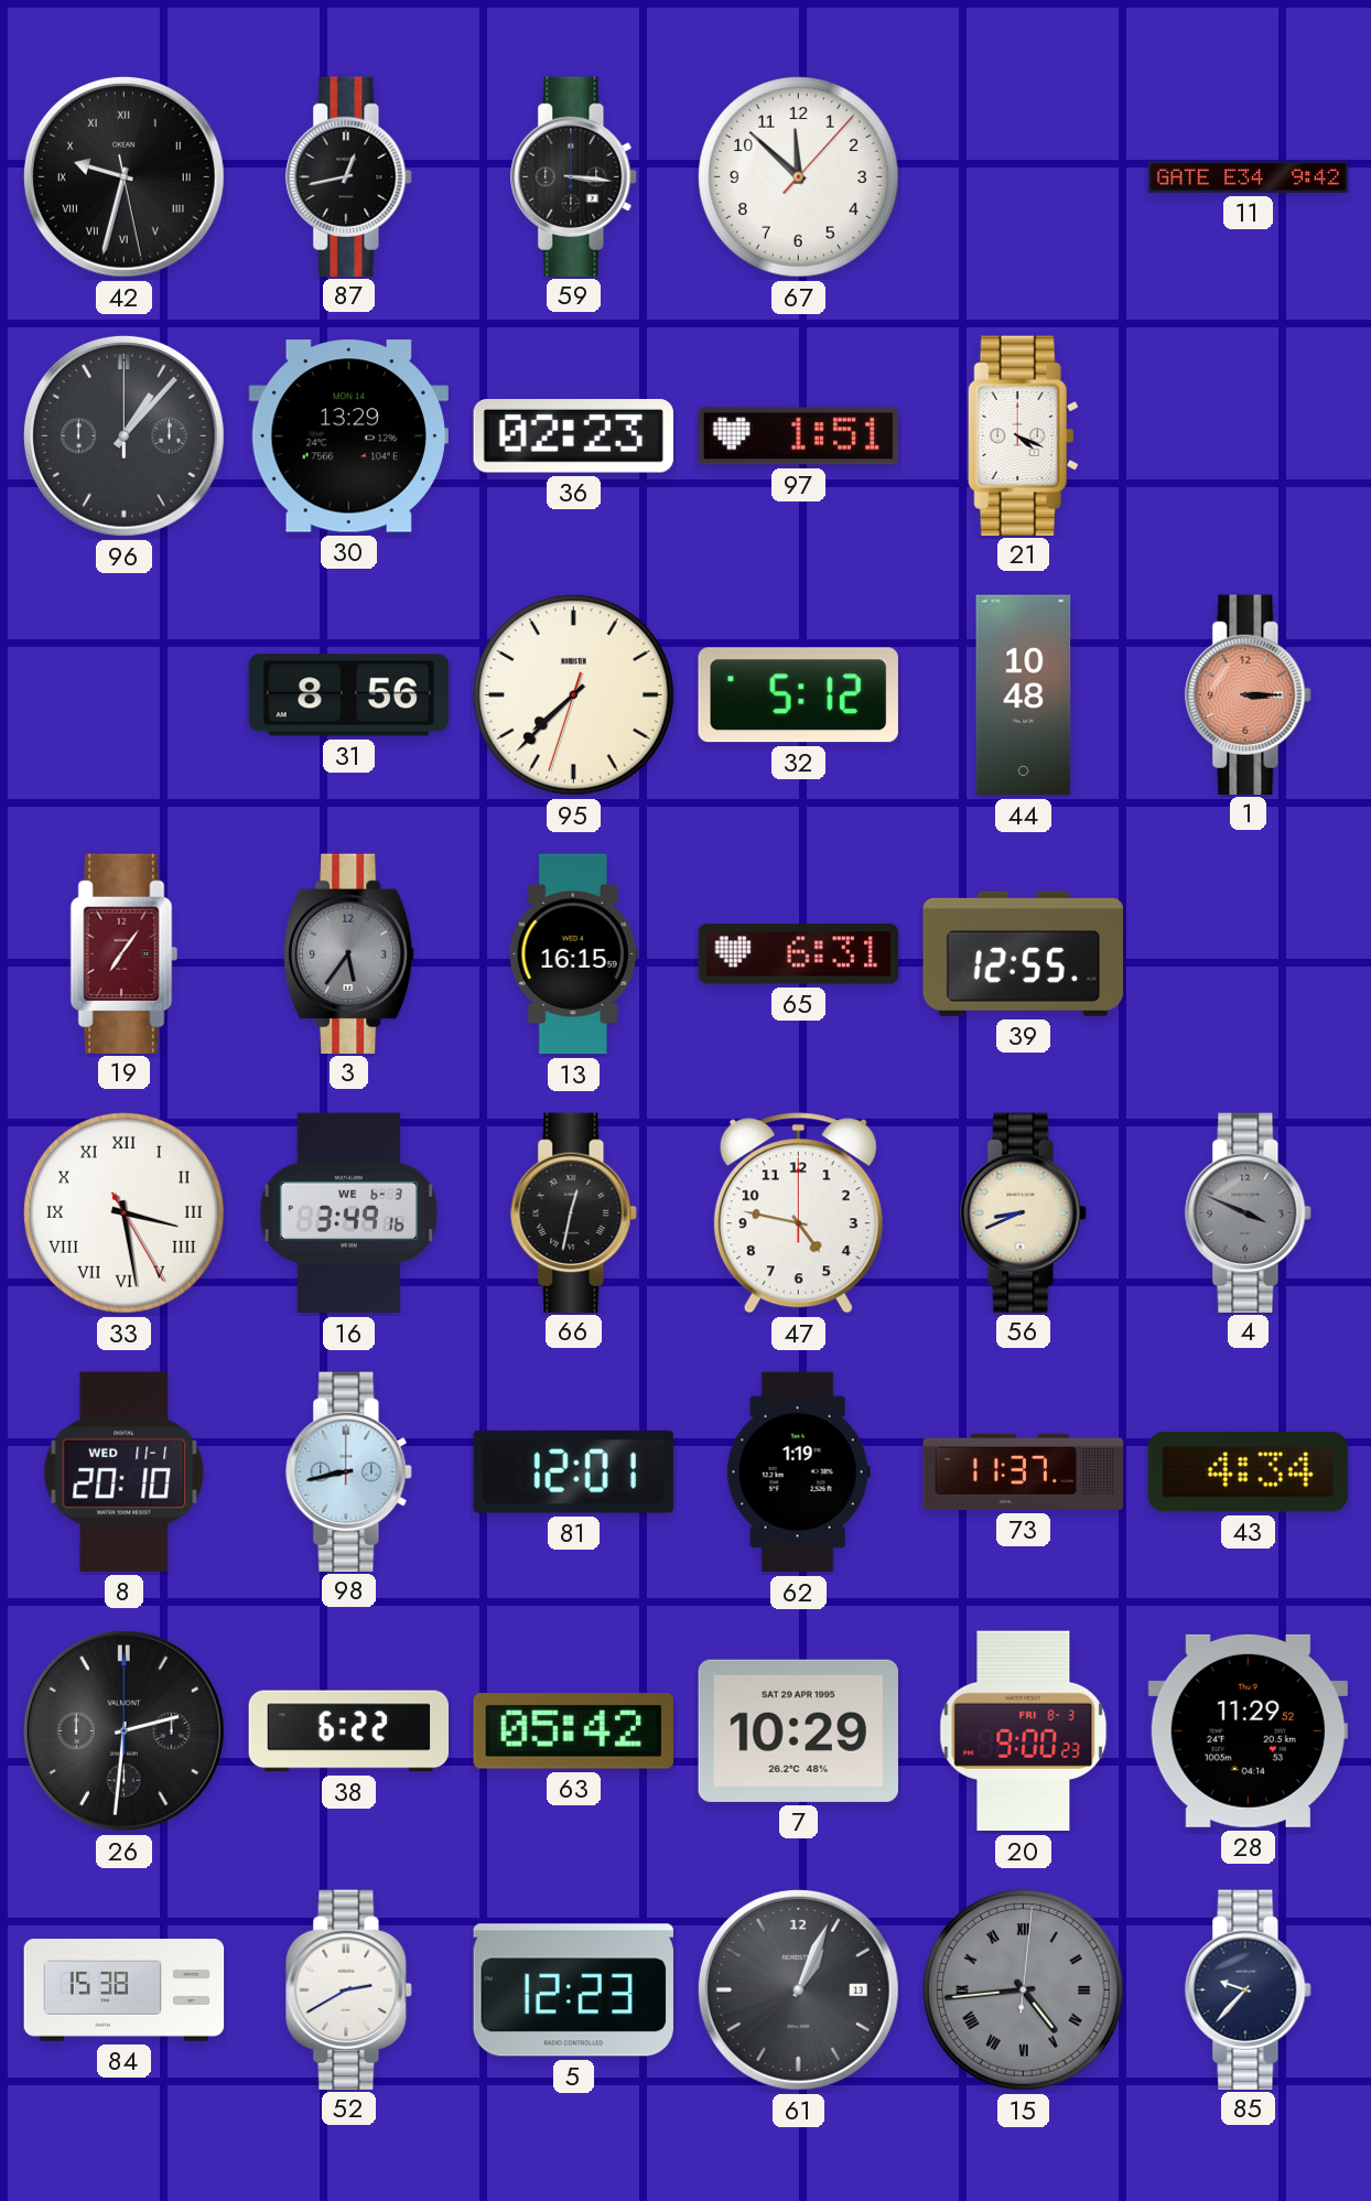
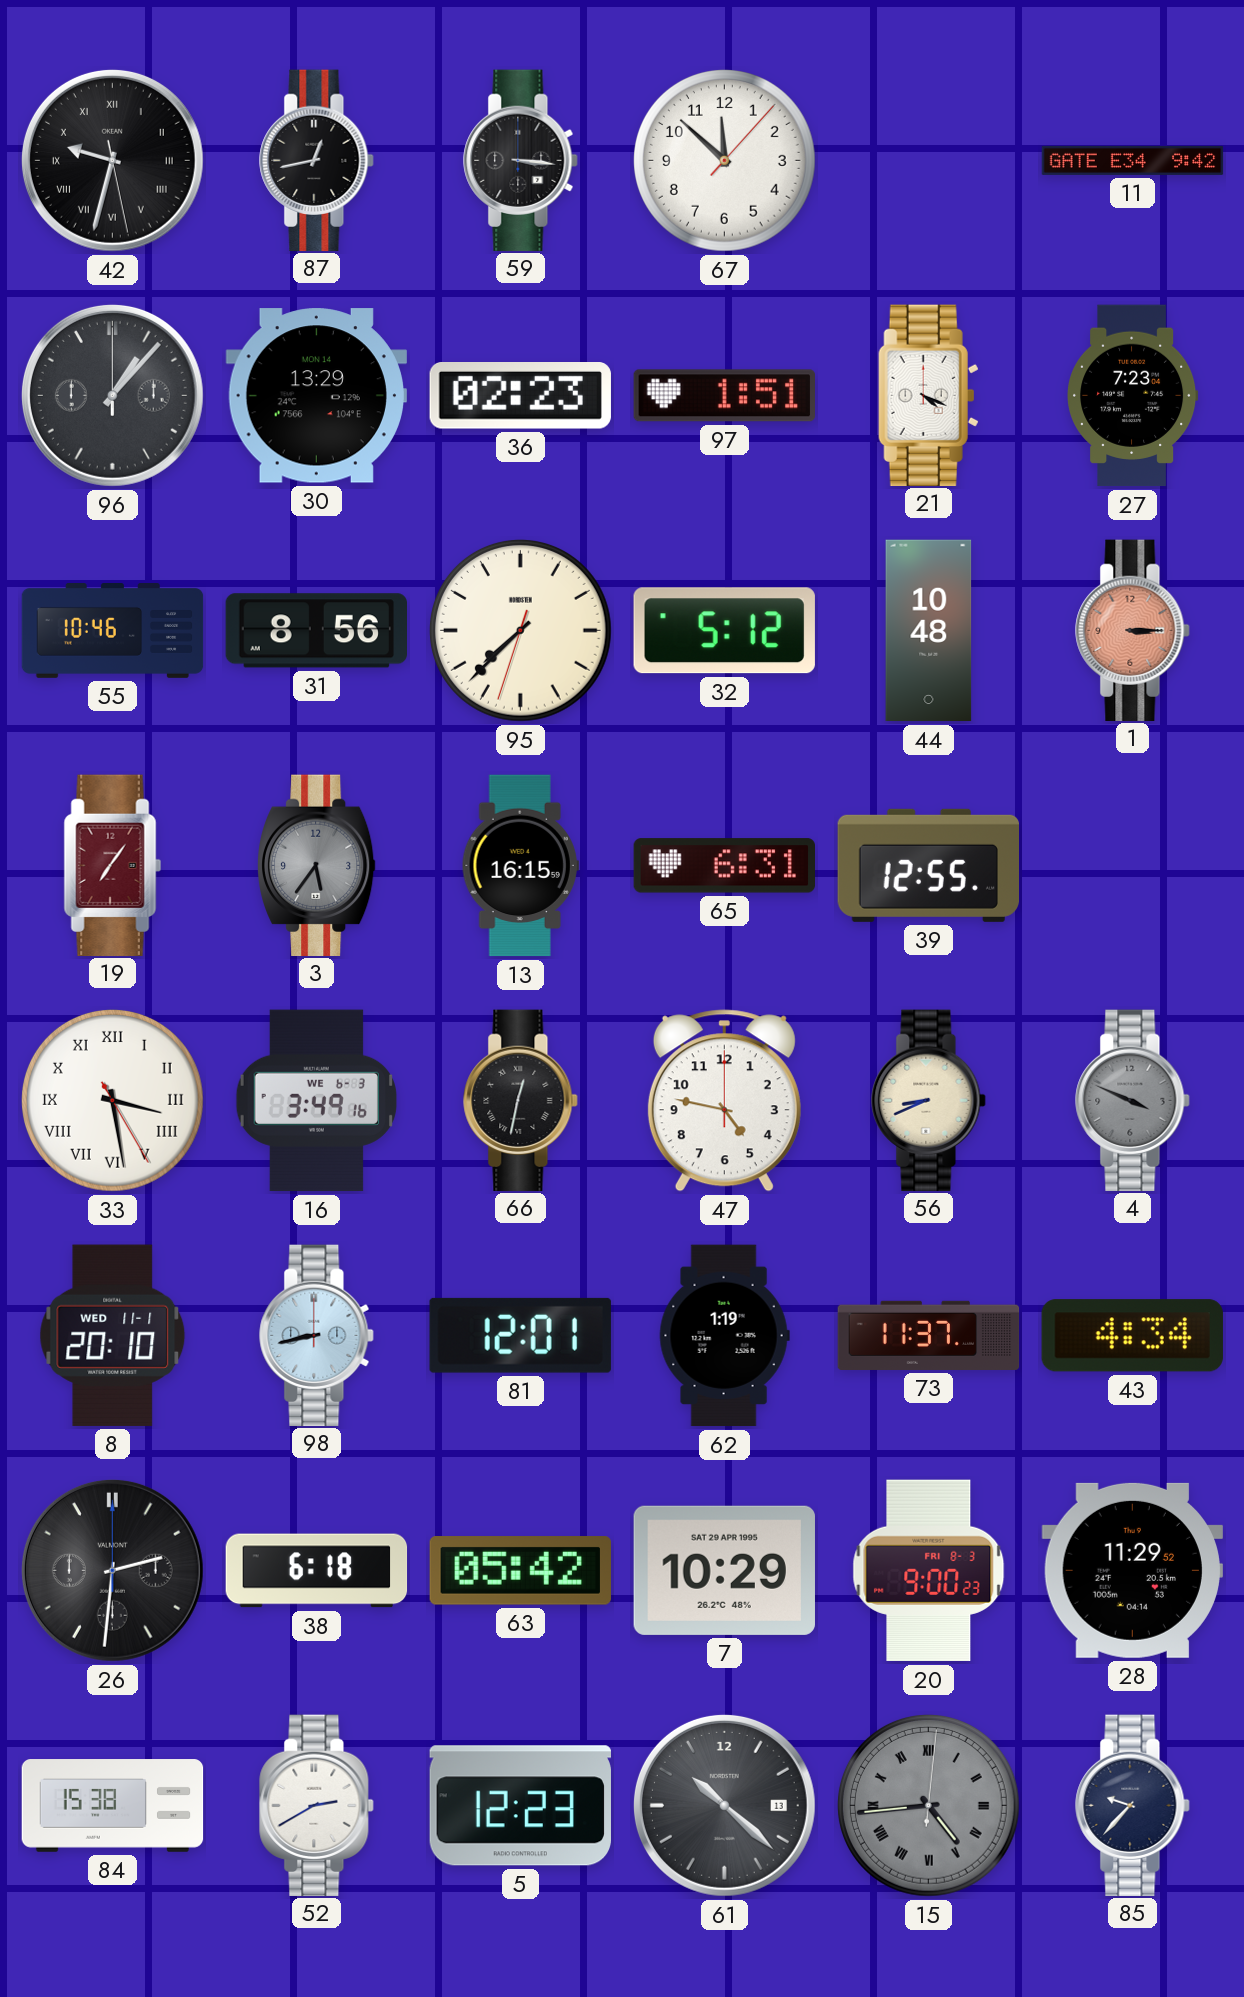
27: none -> 7:23 (1133, 396)
55: none -> 10:46 (113, 631)
38: 6:22 -> 6:18 (317, 1571)
61: 1:04 -> 10:22 (724, 1805)
